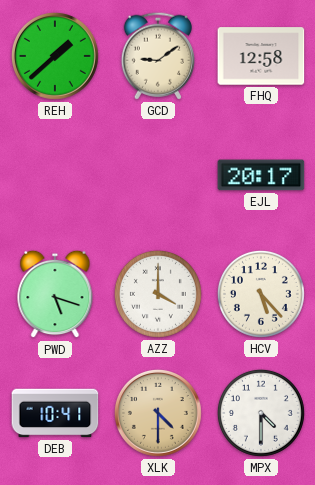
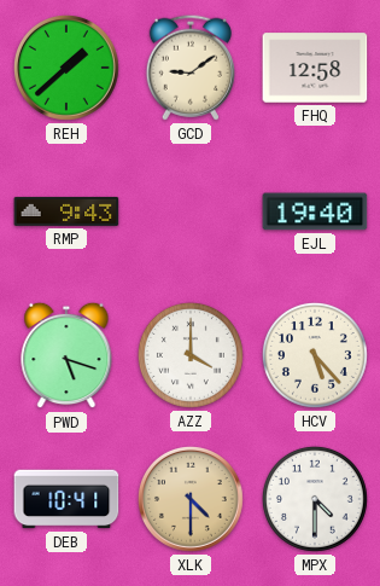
RMP: none -> 9:43 (66, 211)
EJL: 20:17 -> 19:40 (315, 211)
